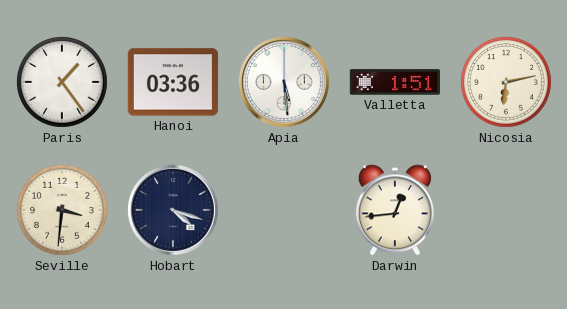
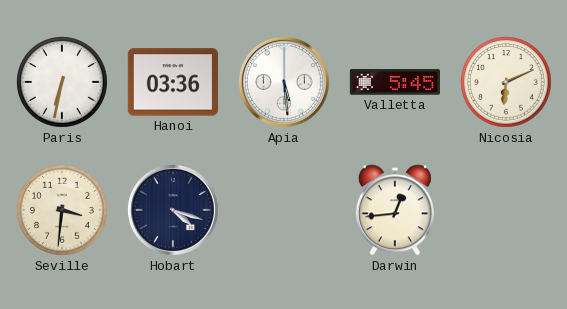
Paris: 1:24 -> 6:32 (63, 83)
Valletta: 1:51 -> 5:45 (394, 82)
Nicosia: 6:13 -> 6:11 (507, 83)
